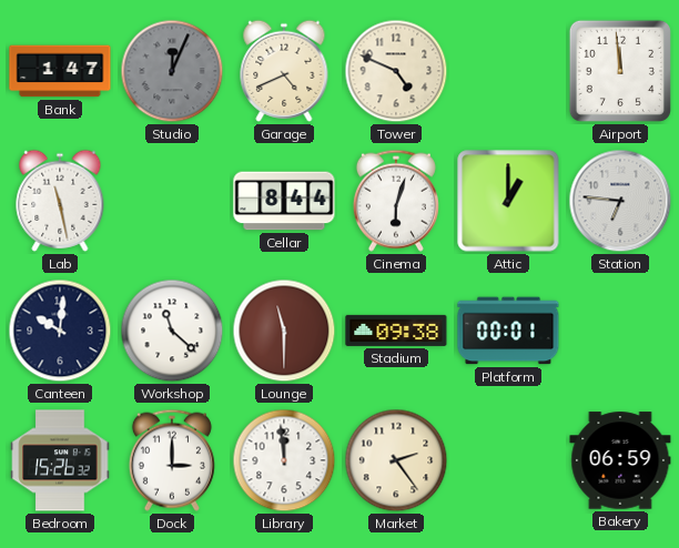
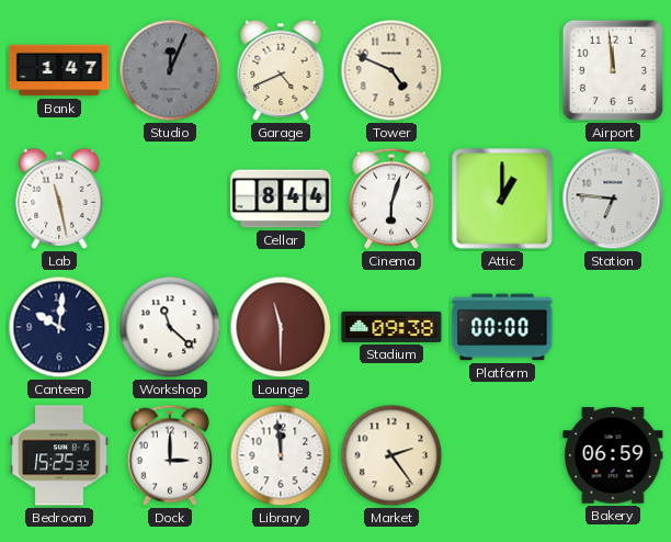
Platform: 00:01 -> 00:00 (502, 327)
Bedroom: 15:26 -> 15:25 (59, 455)
